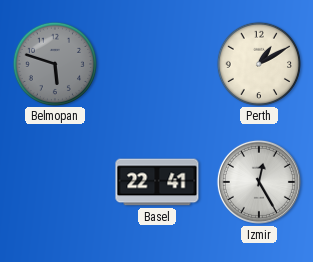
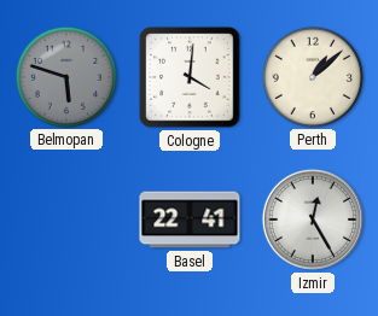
Cologne: none -> 4:01 (190, 77)
Perth: 1:10 -> 1:08 (312, 76)
